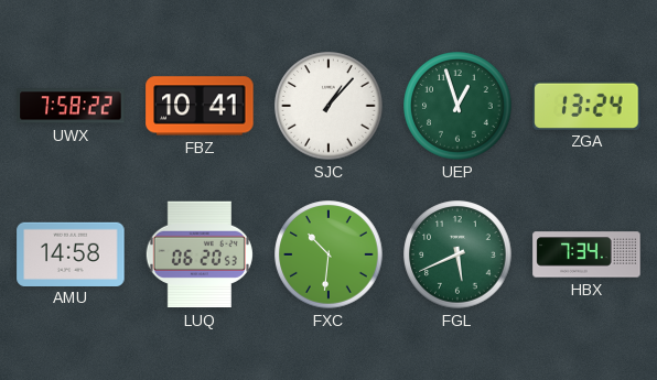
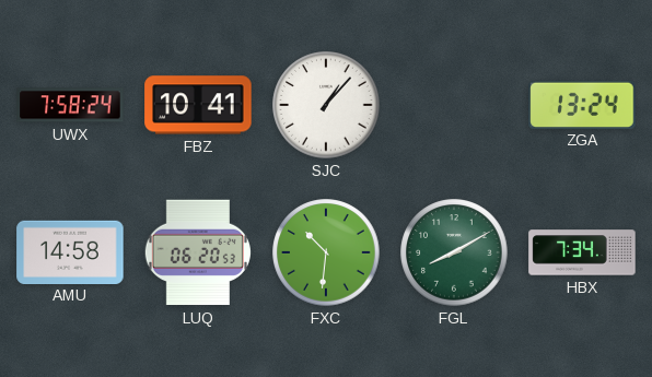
UWX: 7:58:22 -> 7:58:24 (70, 105)
UEP: 12:57 -> none (457, 106)
FGL: 5:41 -> 8:10 (454, 252)
